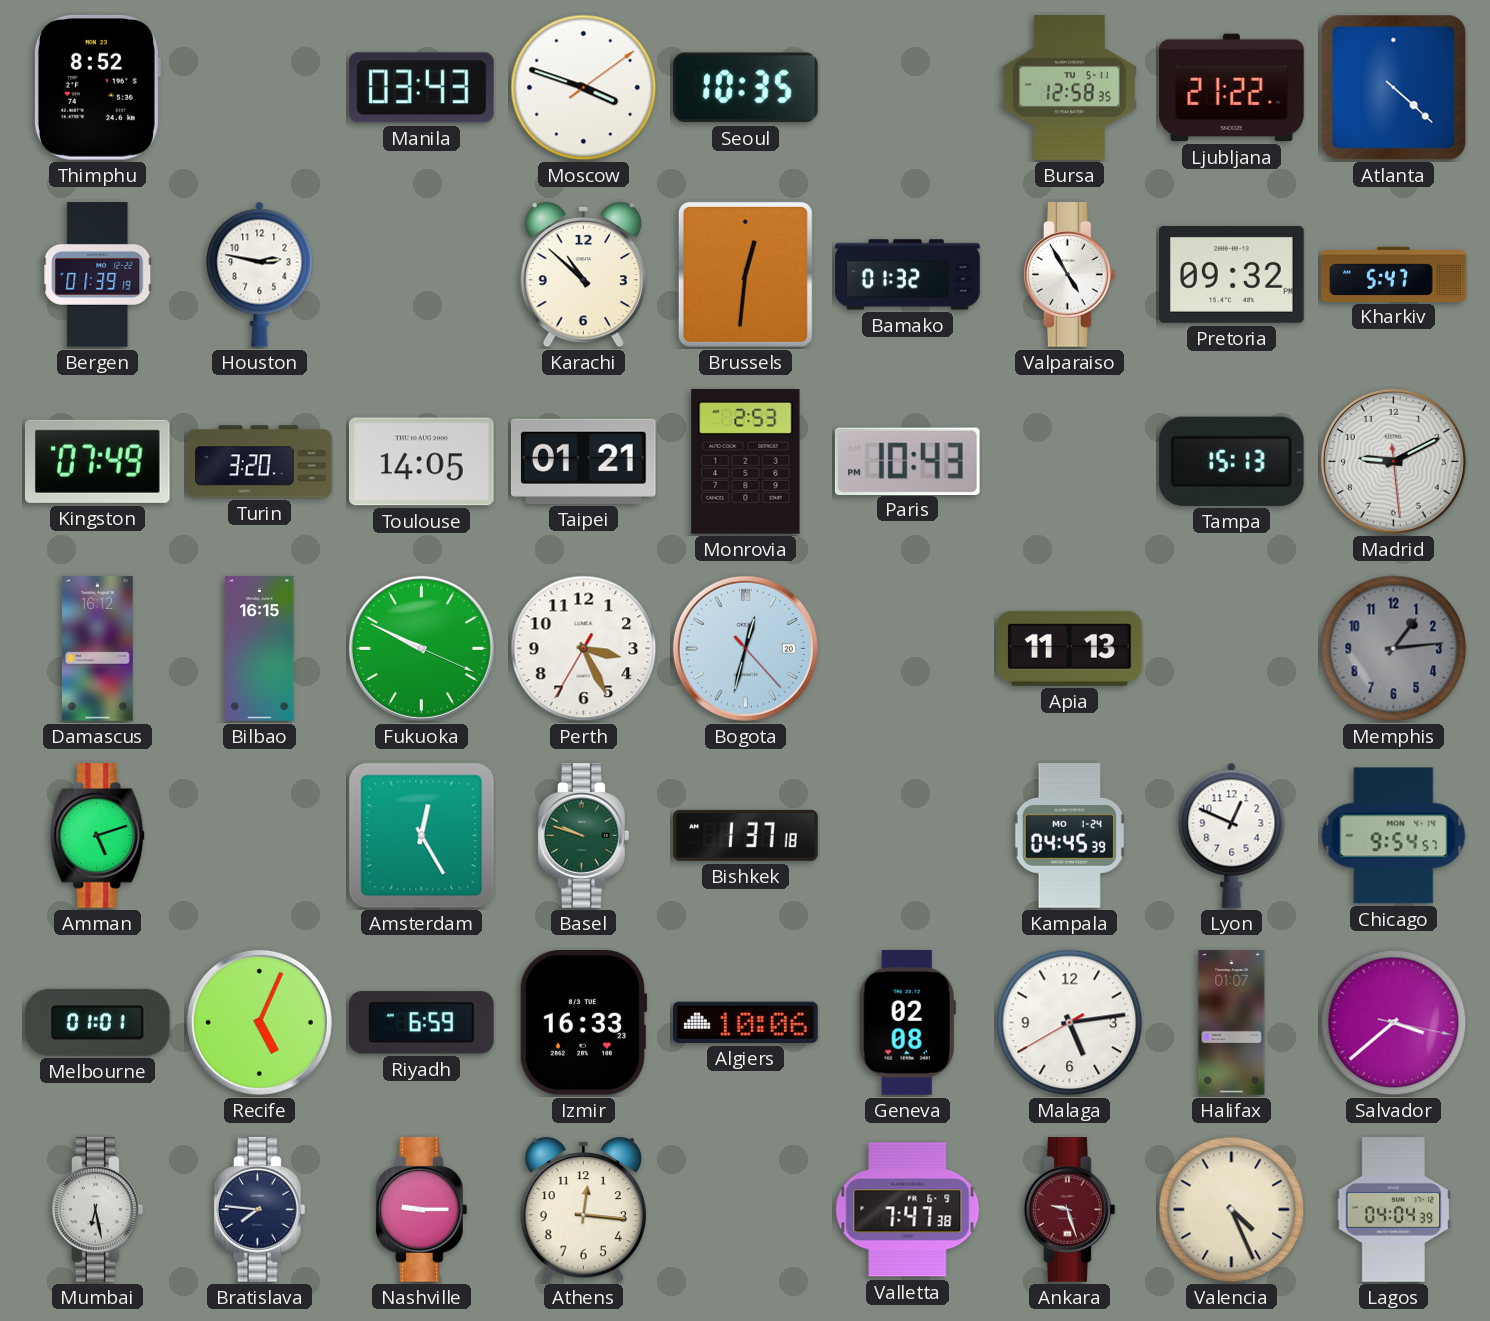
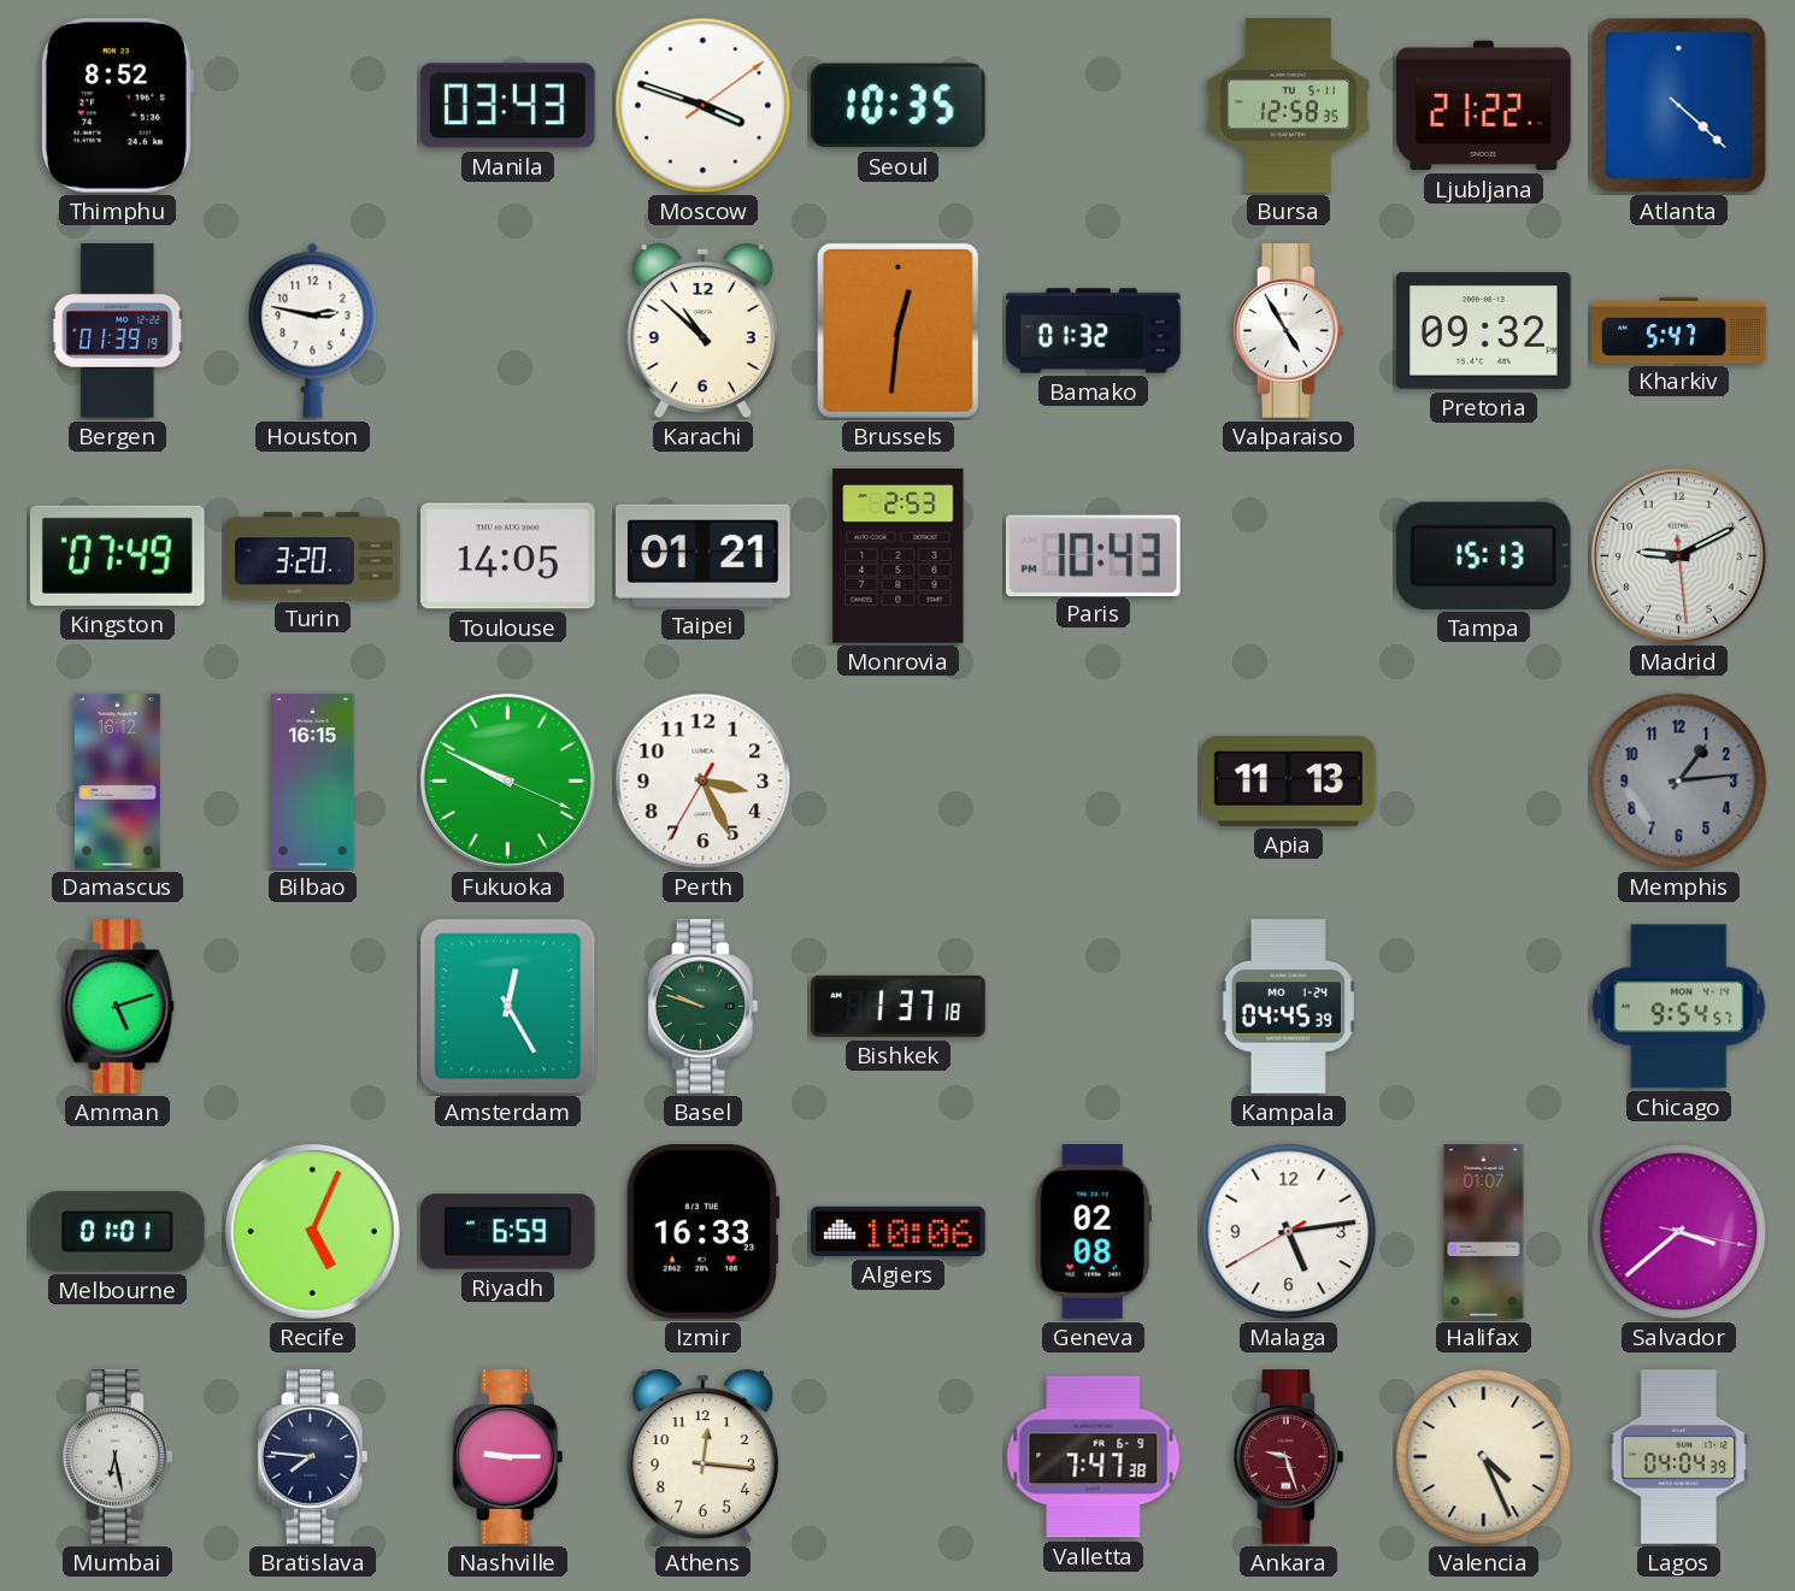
Bogota: 12:32 -> none (745, 648)
Lyon: 12:49 -> none (1232, 835)
